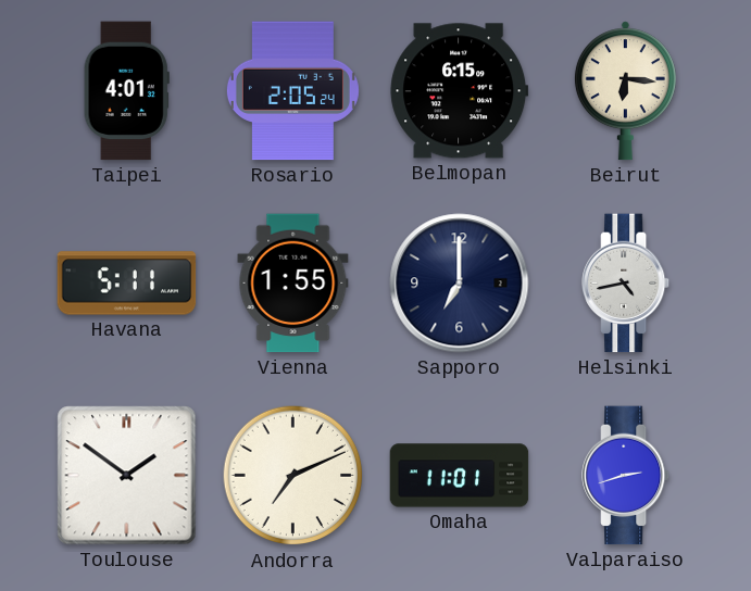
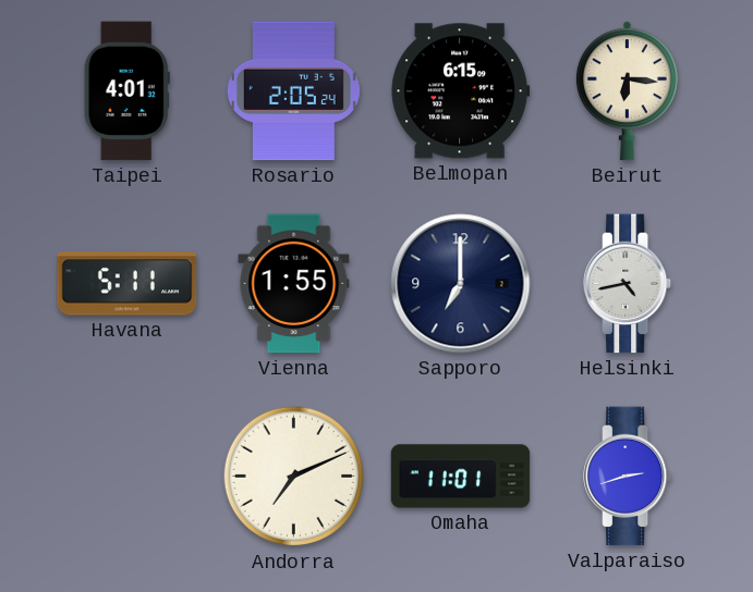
Toulouse: 1:51 -> none (127, 476)
